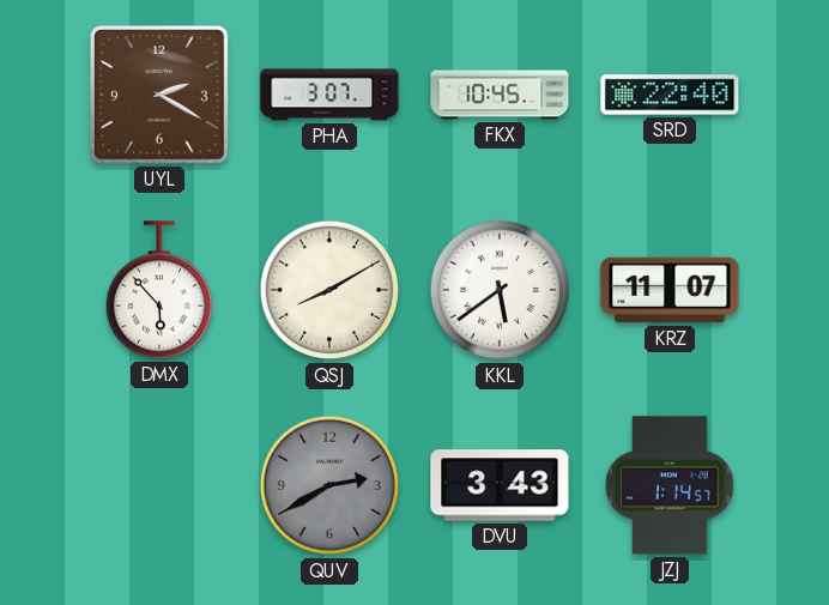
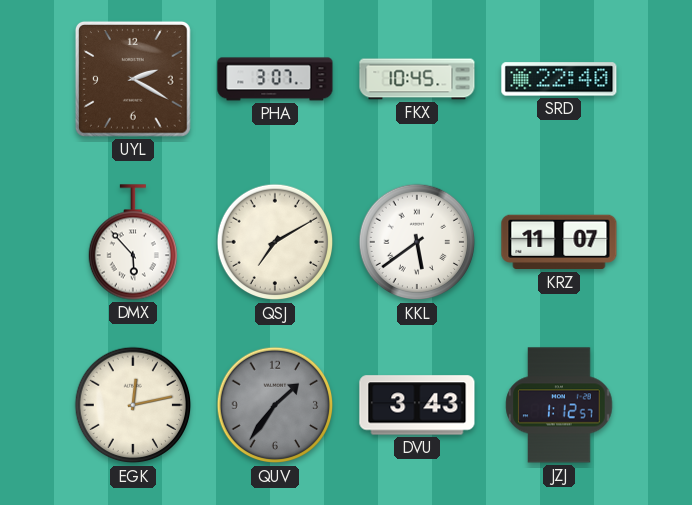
QSJ: 8:10 -> 7:10 (275, 242)
EGK: none -> 12:13 (133, 405)
QUV: 2:40 -> 1:36 (275, 405)
JZJ: 1:14 -> 1:12 (559, 405)
